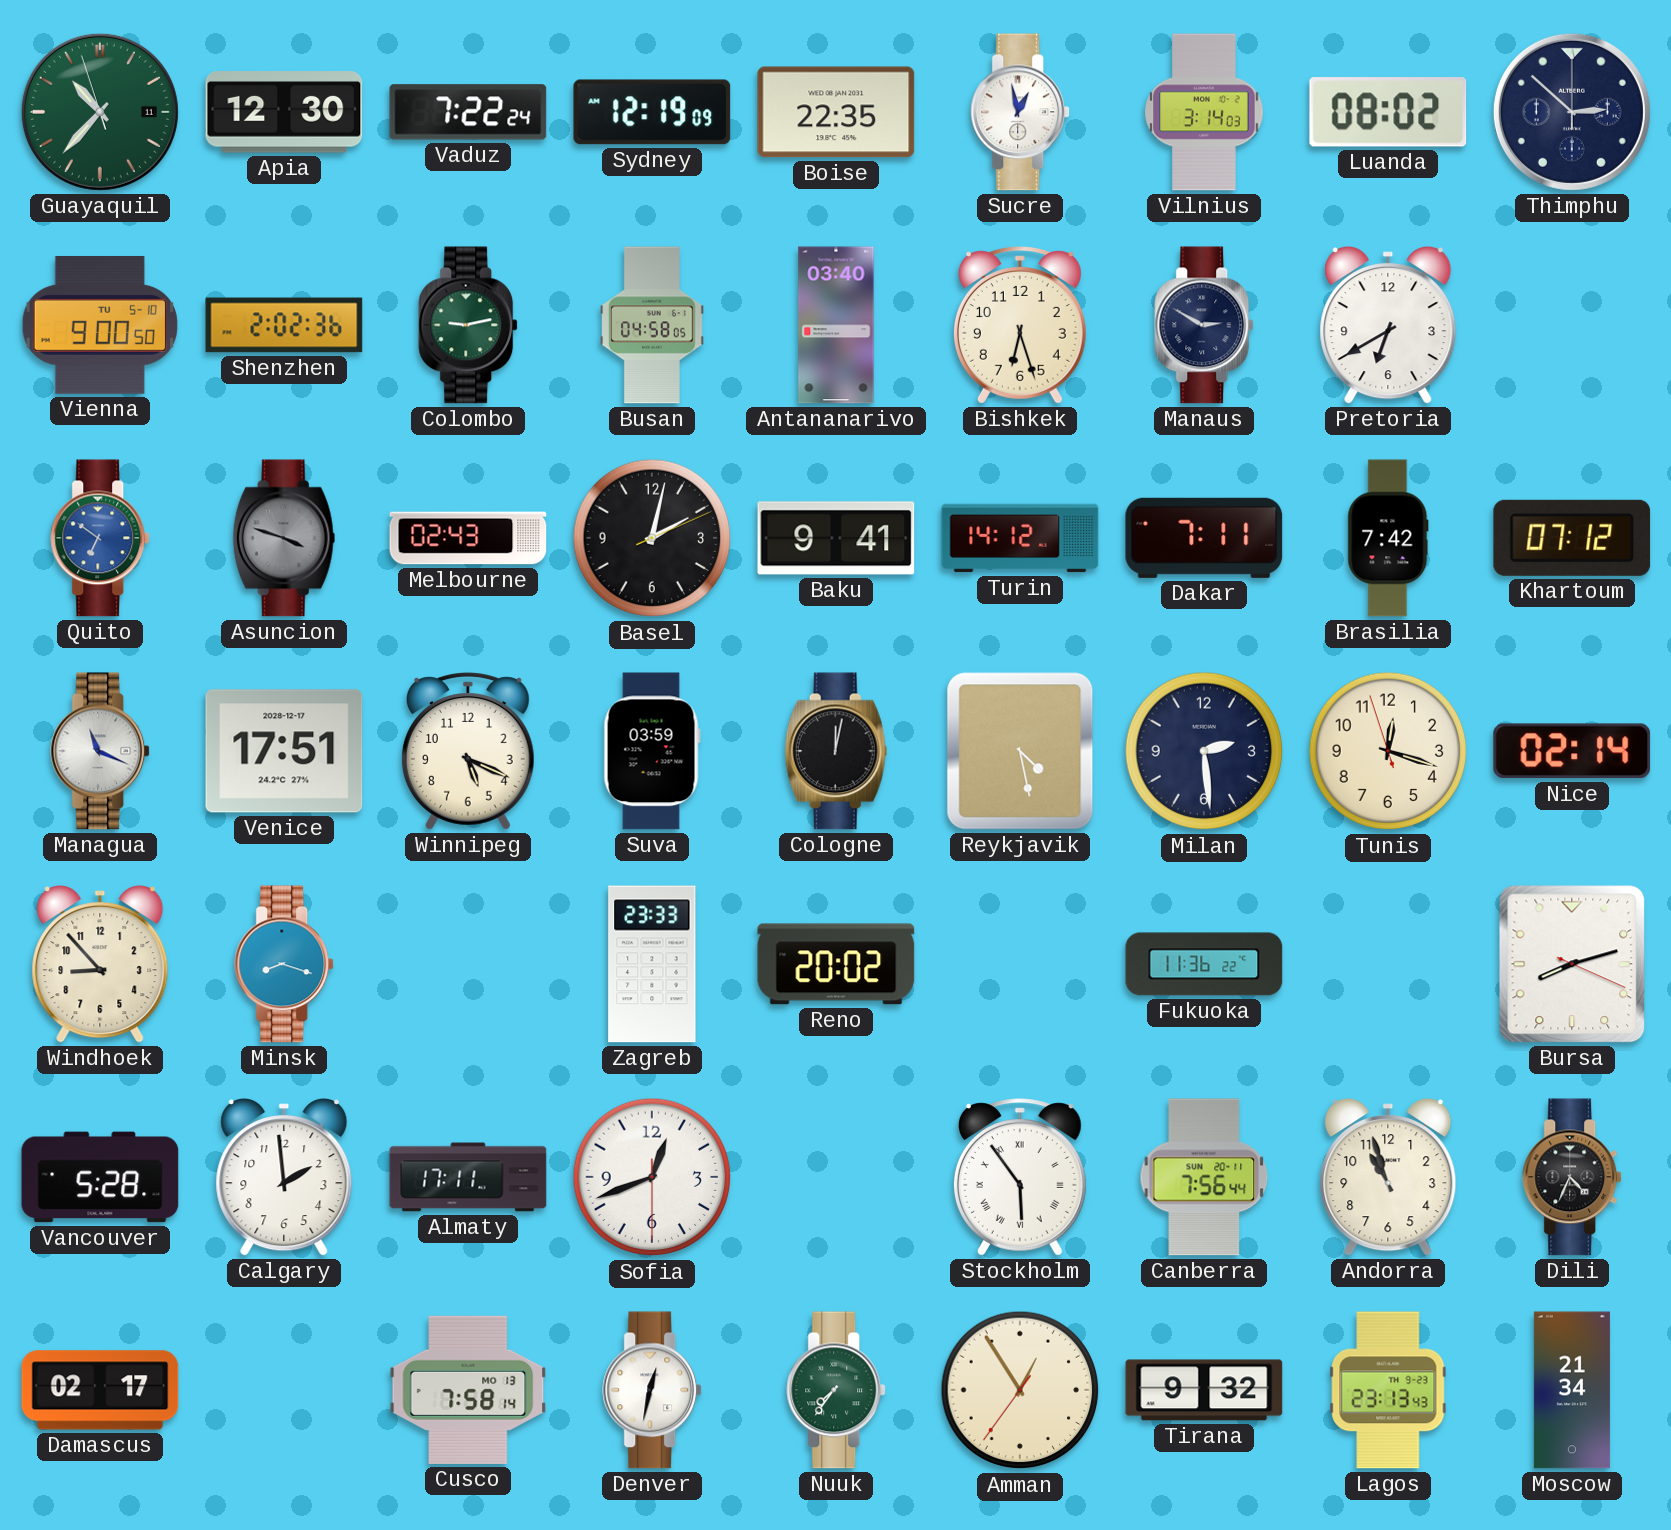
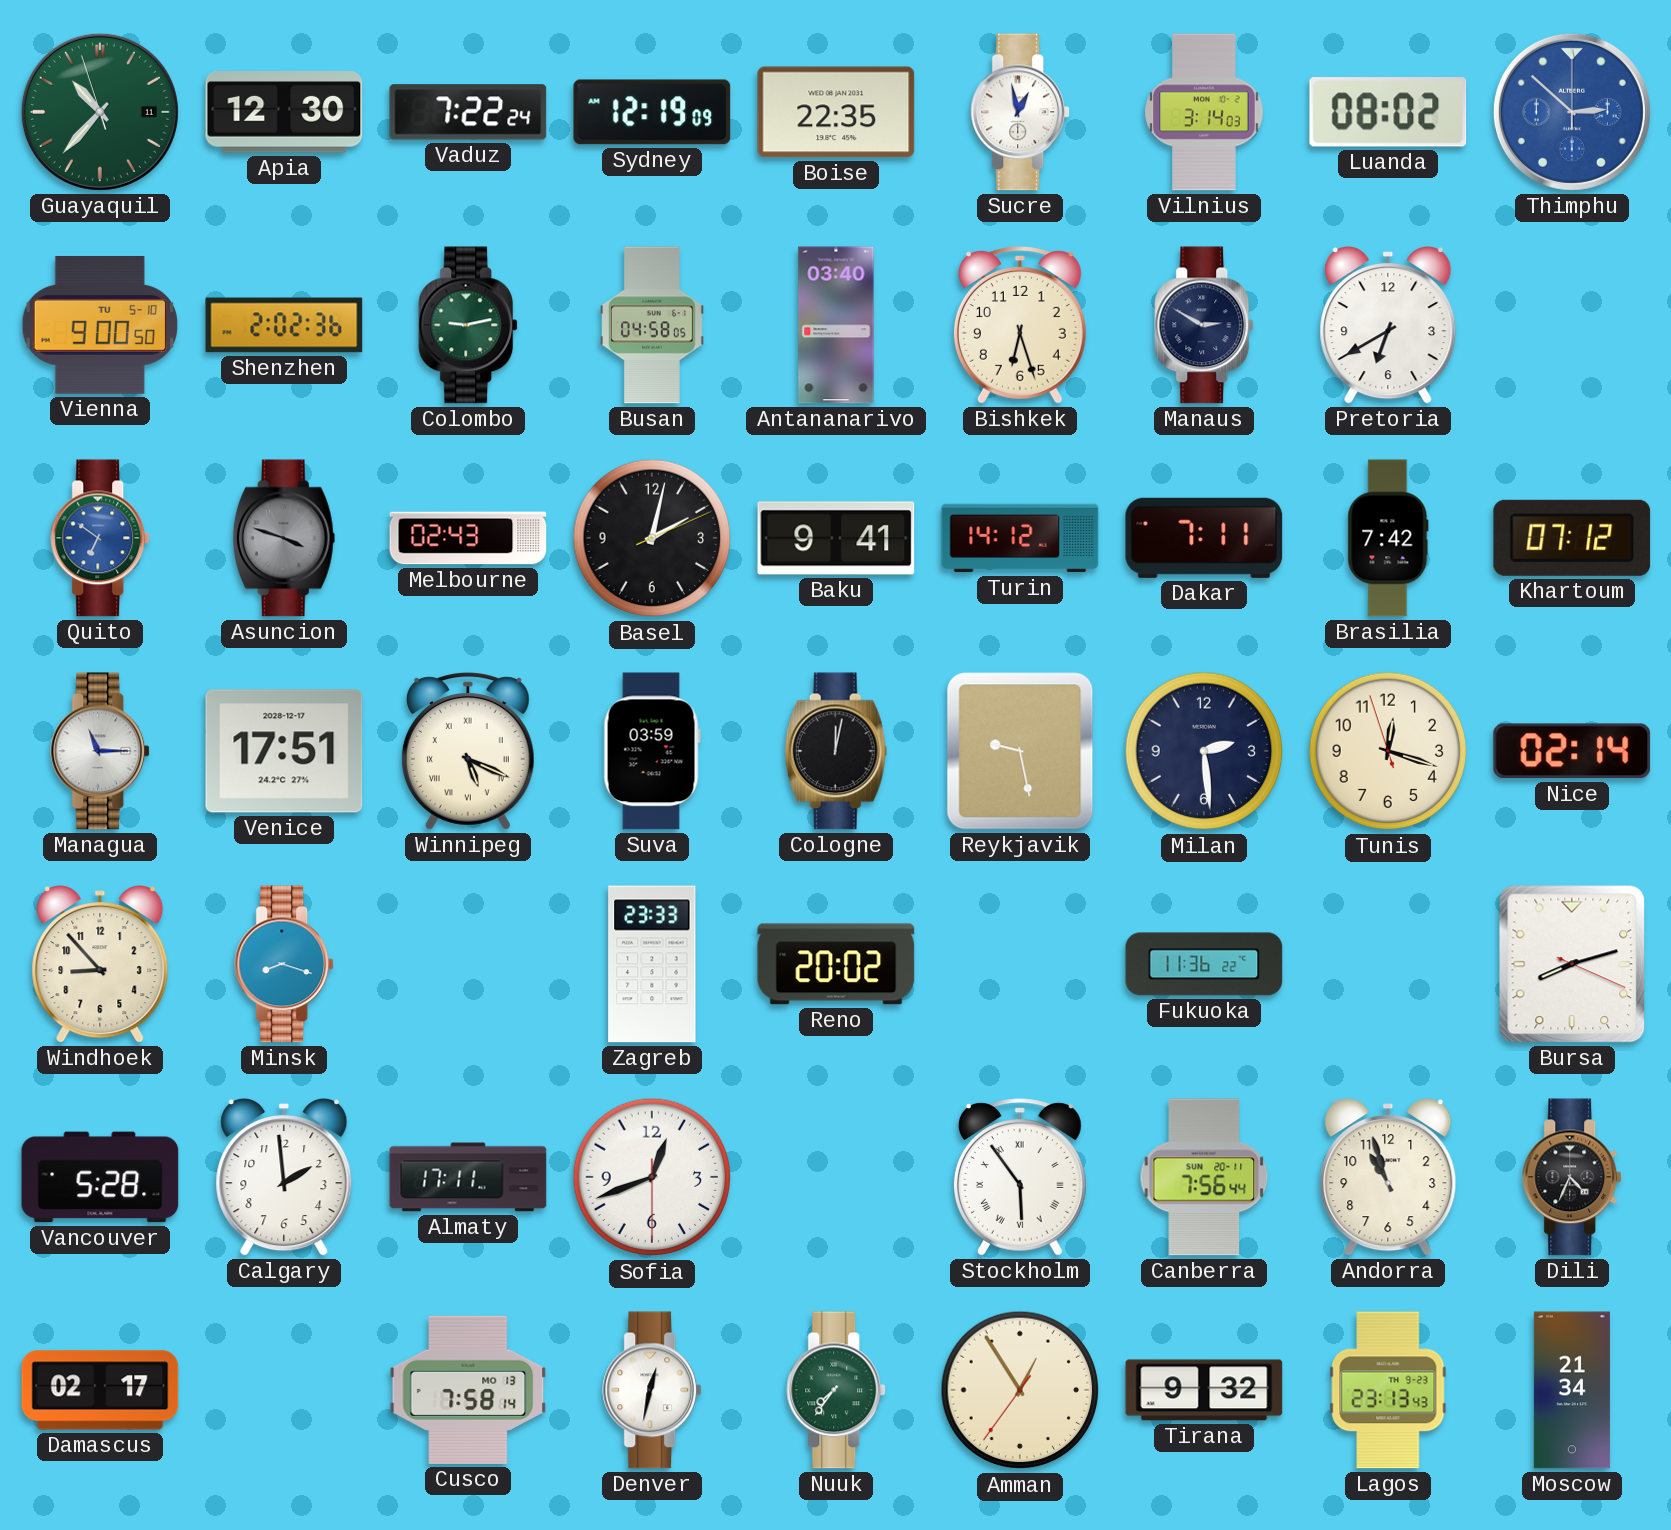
Thimphu dial: navy -> blue (1572, 112)
Managua: 11:19 -> 11:15 (101, 751)
Winnipeg numerals: Arabic -> Roman (468, 751)
Reykjavik: 4:28 -> 9:28 (1020, 751)
